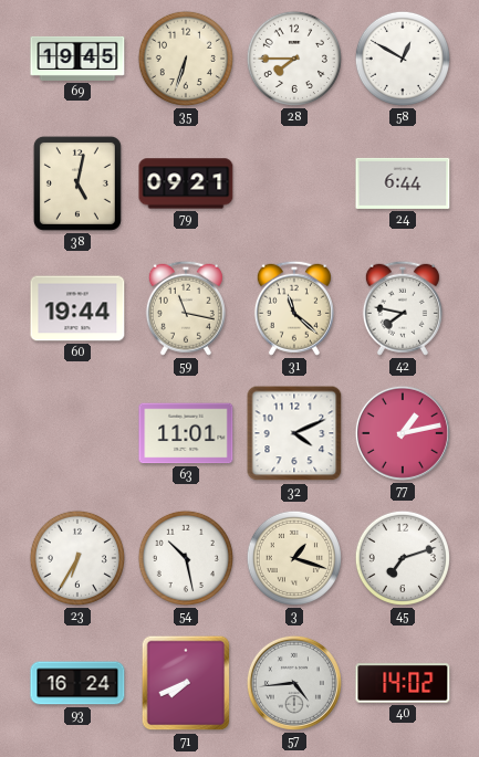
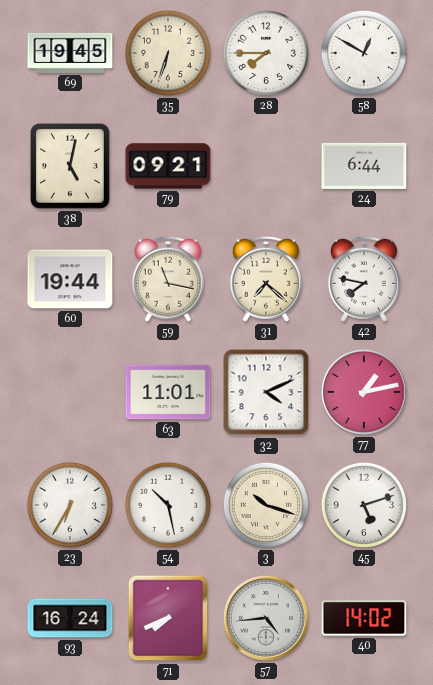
31: 11:22 -> 7:22 (266, 279)
3: 1:18 -> 10:18 (266, 505)
45: 7:12 -> 5:12 (364, 505)
